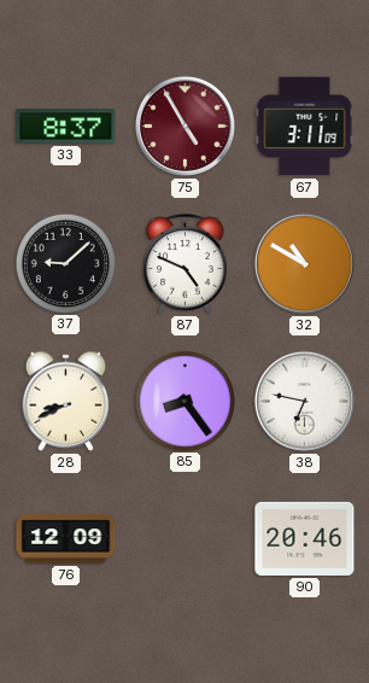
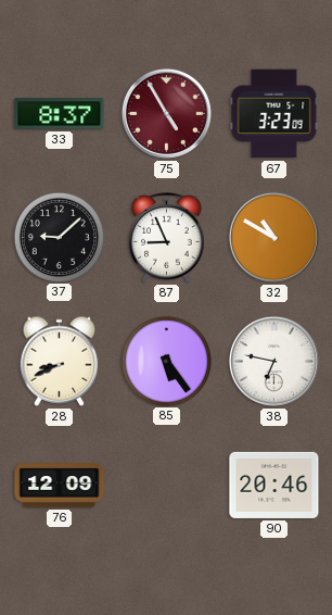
67: 3:11 -> 3:23 (274, 114)
87: 4:49 -> 8:56 (167, 238)
85: 8:24 -> 5:24 (166, 361)
